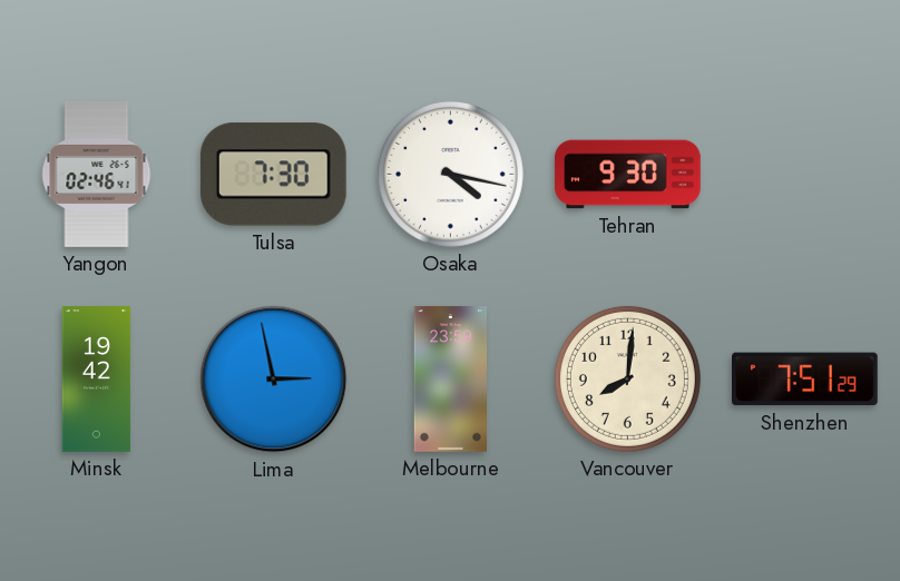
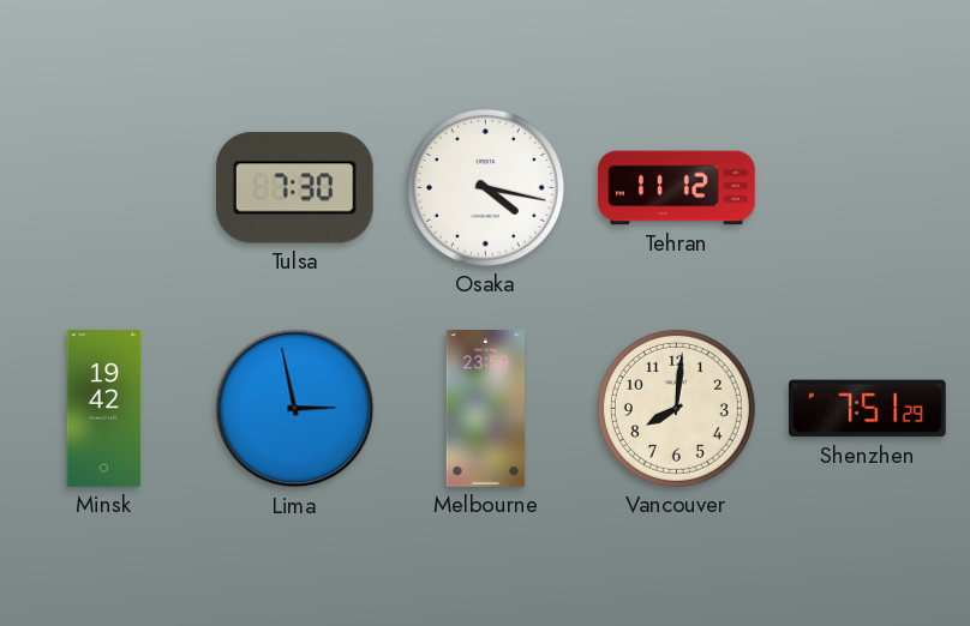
Yangon: 02:46 -> none (97, 175)
Tehran: 9:30 -> 11:12 (677, 188)
